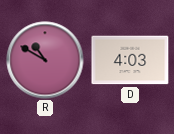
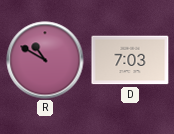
D: 4:03 -> 7:03 (130, 60)
